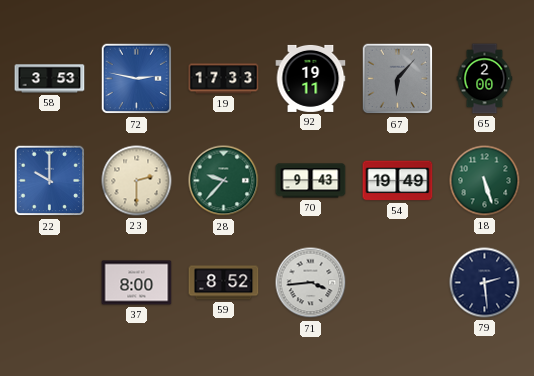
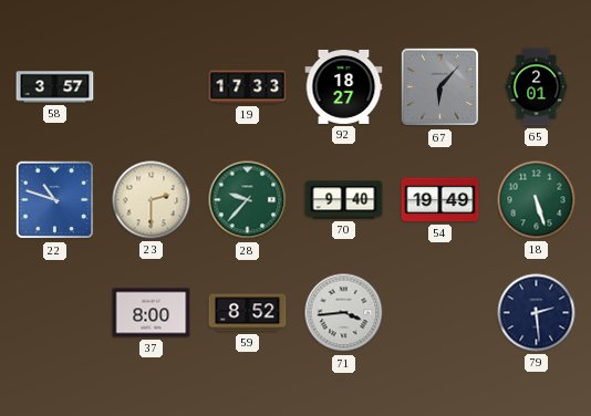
58: 3:53 -> 3:57 (55, 87)
72: 2:47 -> none (137, 79)
92: 19:11 -> 18:27 (344, 86)
65: 2:00 -> 2:01 (537, 87)
22: 10:00 -> 10:48 (55, 200)
70: 9:43 -> 9:40 (344, 200)
